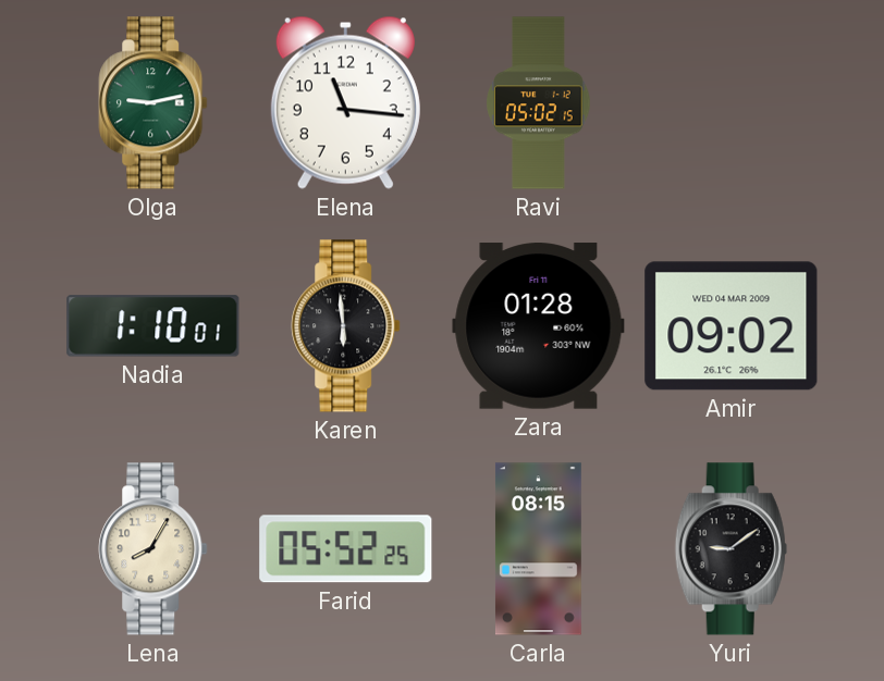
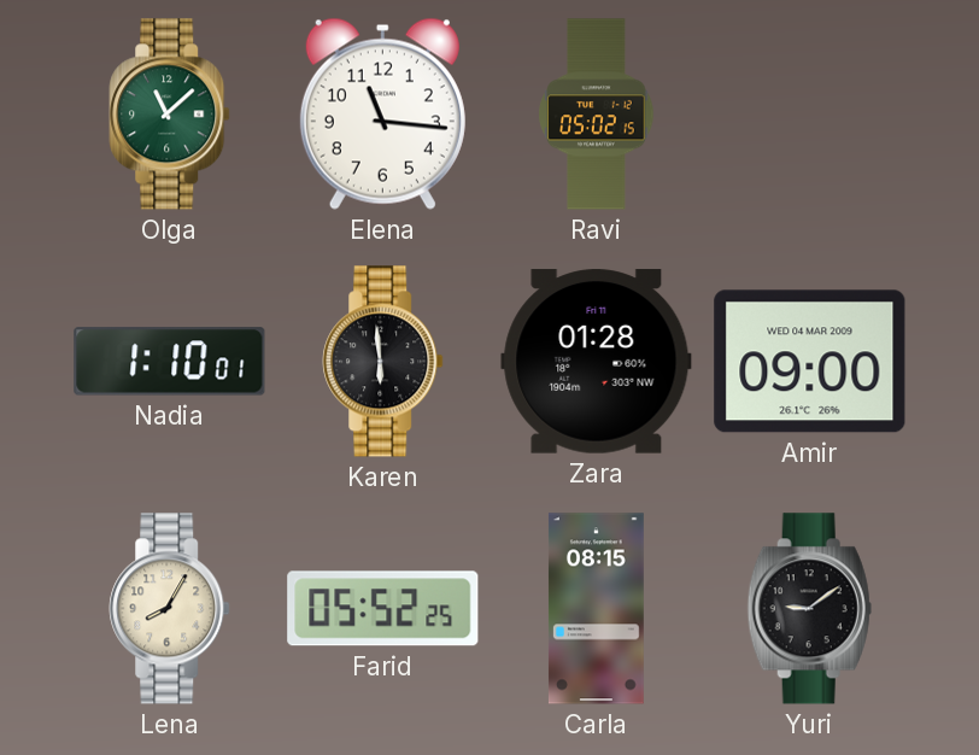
Olga: 9:13 -> 11:08 (170, 115)
Amir: 09:02 -> 09:00 (810, 362)
